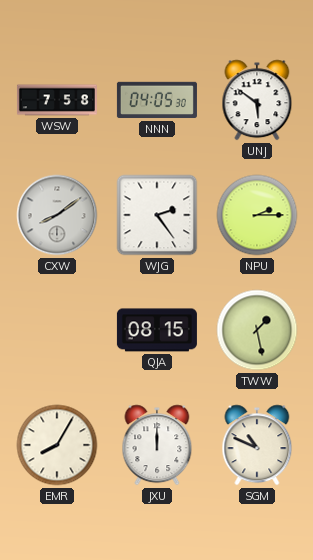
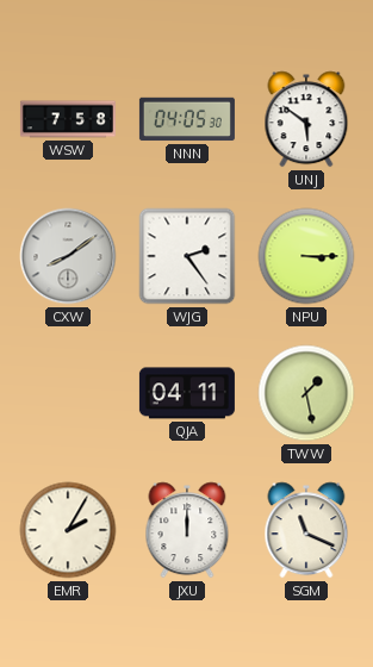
NPU: 2:15 -> 3:15 (306, 256)
QJA: 08:15 -> 04:11 (187, 393)
EMR: 8:05 -> 2:05 (68, 530)
SGM: 10:49 -> 11:19 (306, 530)
